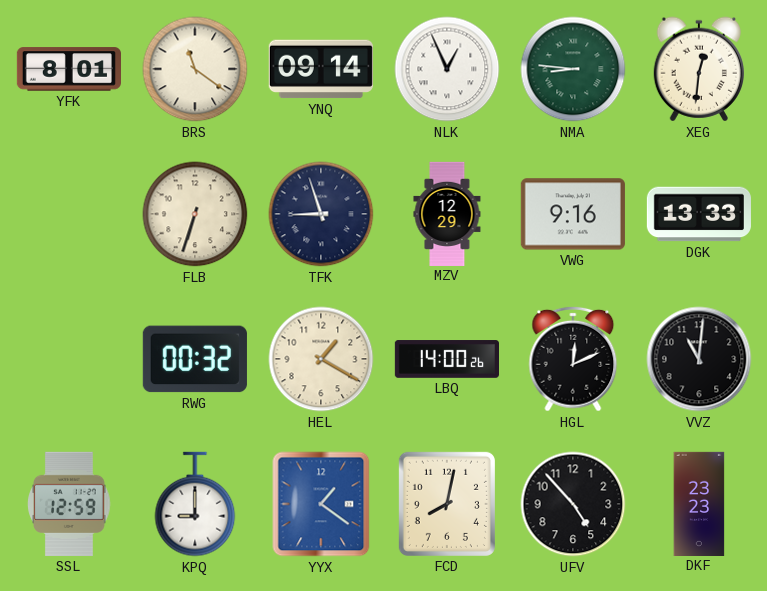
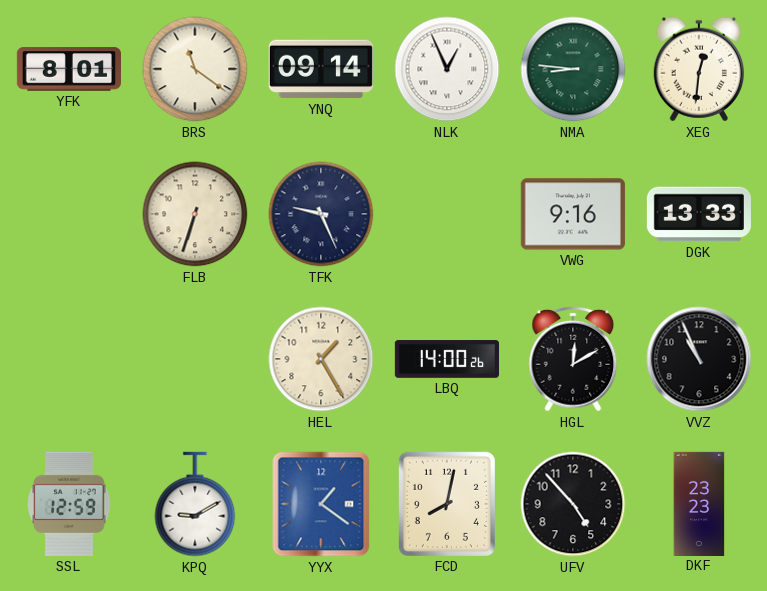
TFK: 8:57 -> 9:26 (321, 214)
MZV: 12:29 -> none (447, 213)
RWG: 00:32 -> none (195, 359)
HEL: 1:20 -> 1:25 (321, 359)
HGL: 12:11 -> 12:10 (573, 359)
VVZ: 11:01 -> 10:56 (699, 359)
KPQ: 9:00 -> 9:10 (195, 504)
